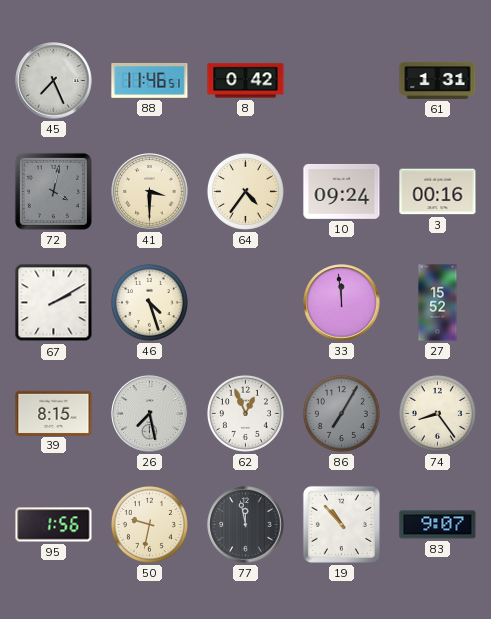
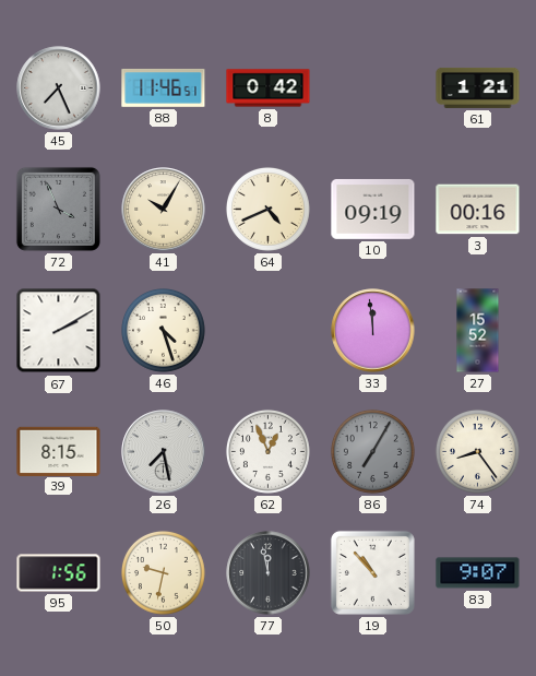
61: 1:31 -> 1:21 (478, 87)
72: 4:02 -> 3:56 (58, 209)
41: 3:30 -> 10:05 (164, 210)
64: 4:36 -> 4:41 (267, 209)
10: 09:24 -> 09:19 (373, 209)
